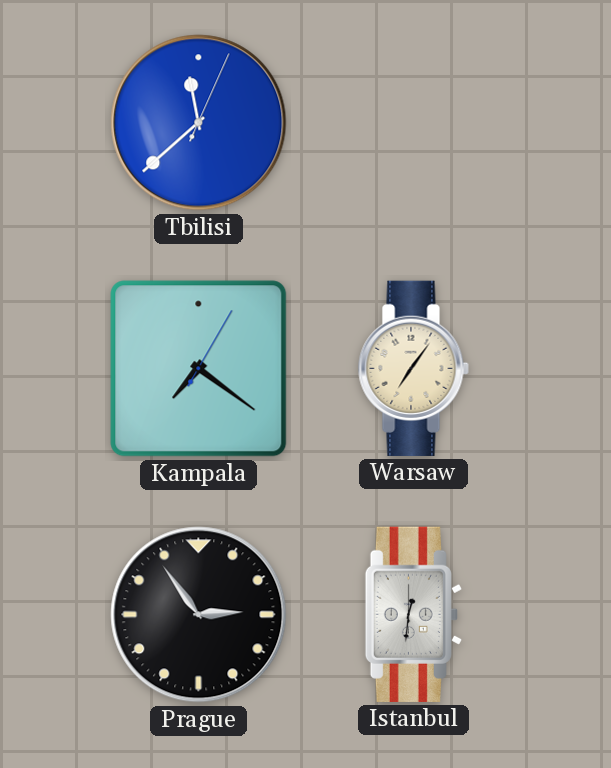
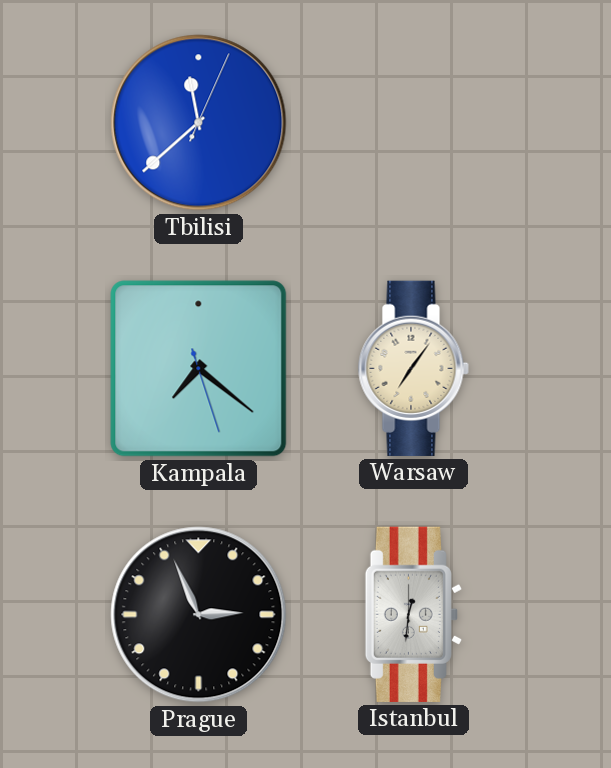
Kampala: 7:21:05 -> 7:21:27 (199, 369)
Prague: 2:54 -> 2:56 (199, 615)
